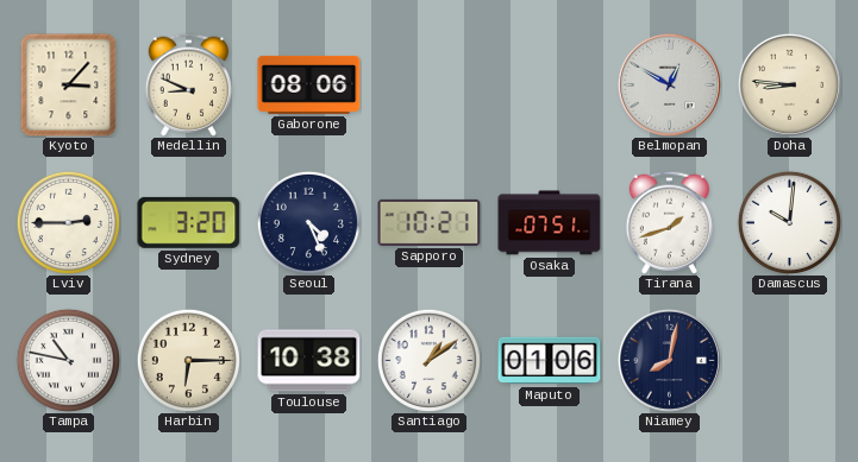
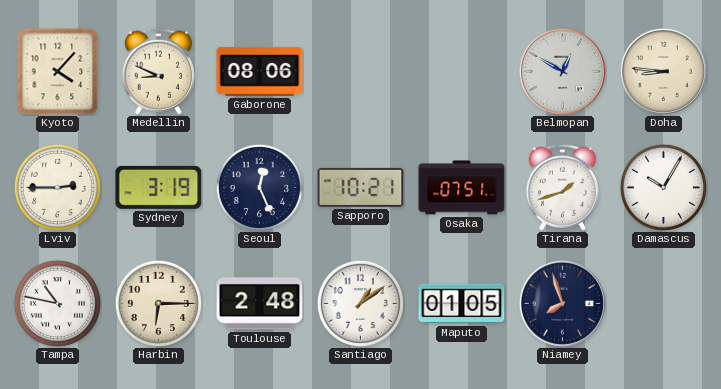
Kyoto: 3:07 -> 4:07 (58, 71)
Sydney: 3:20 -> 3:19 (159, 187)
Seoul: 4:26 -> 12:26 (259, 187)
Damascus: 10:01 -> 10:05 (663, 187)
Toulouse: 10:38 -> 2:48 (260, 304)
Maputo: 01:06 -> 01:05 (462, 304)
Niamey: 8:02 -> 7:57 (562, 303)
